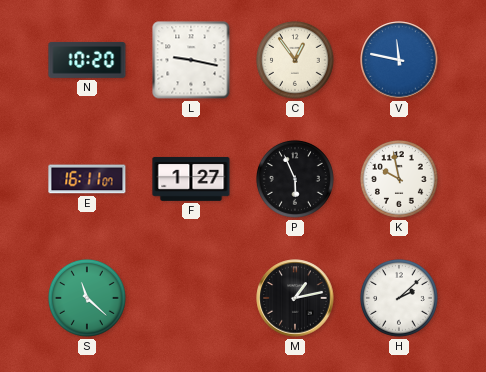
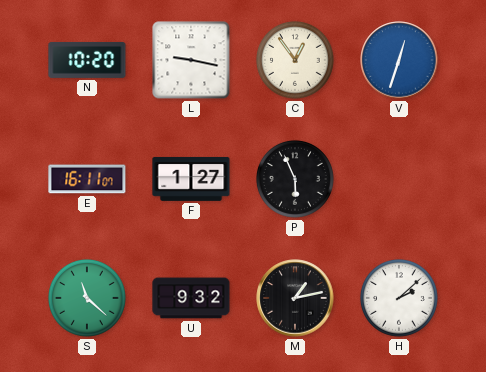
V: 11:47 -> 12:33 (399, 60)
K: 9:58 -> none (399, 179)
U: none -> 9:32 (191, 298)
